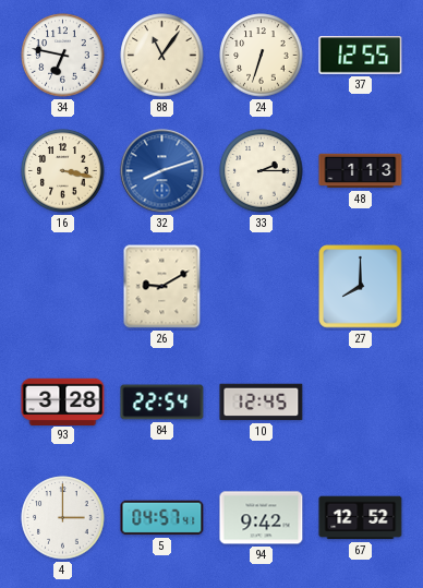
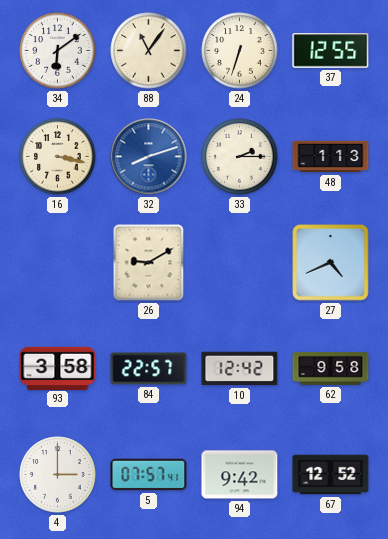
34: 6:47 -> 6:09 (58, 51)
27: 8:00 -> 4:41 (331, 263)
93: 3:28 -> 3:58 (58, 368)
84: 22:54 -> 22:57 (149, 369)
10: 12:45 -> 12:42 (240, 369)
62: none -> 9:58 (331, 368)
5: 04:57 -> 07:57 (149, 475)
